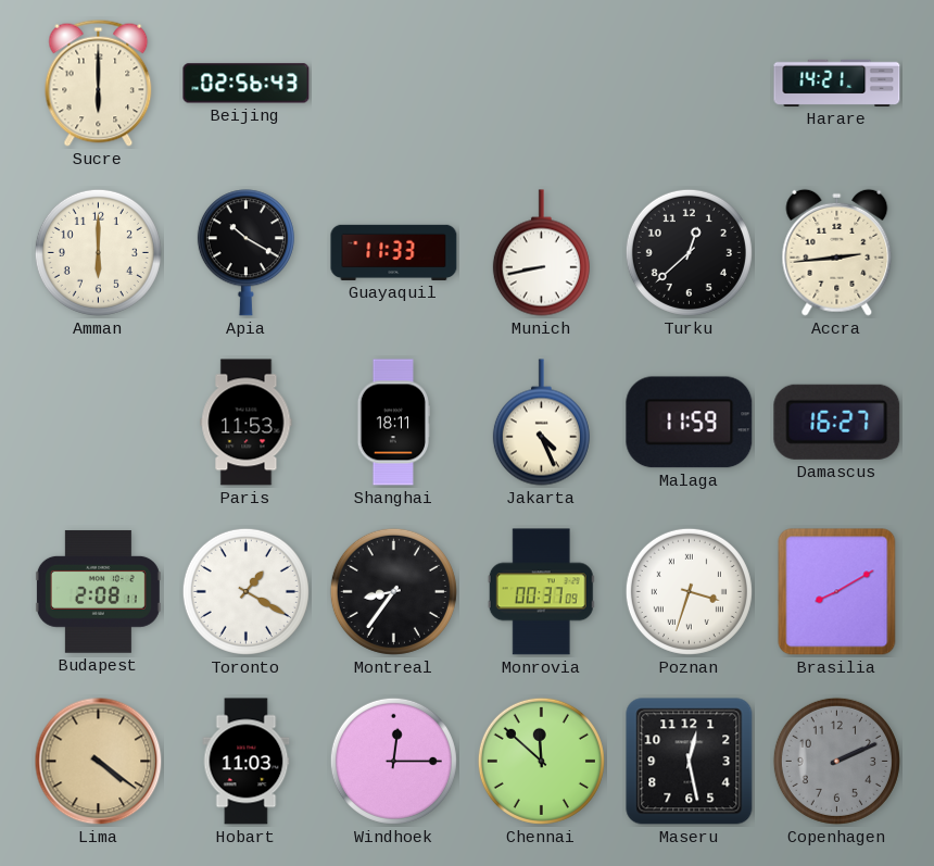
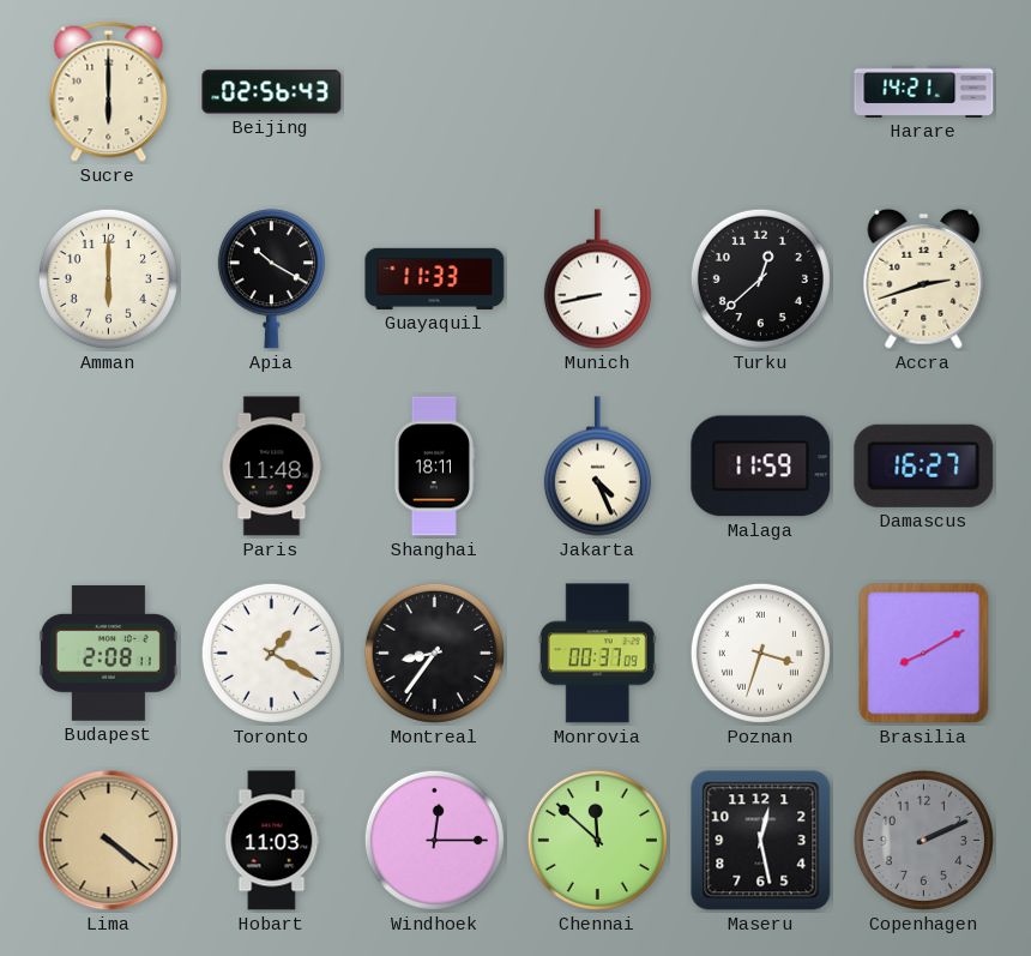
Accra: 2:44 -> 2:42 (924, 278)
Paris: 11:53 -> 11:48 (272, 467)
